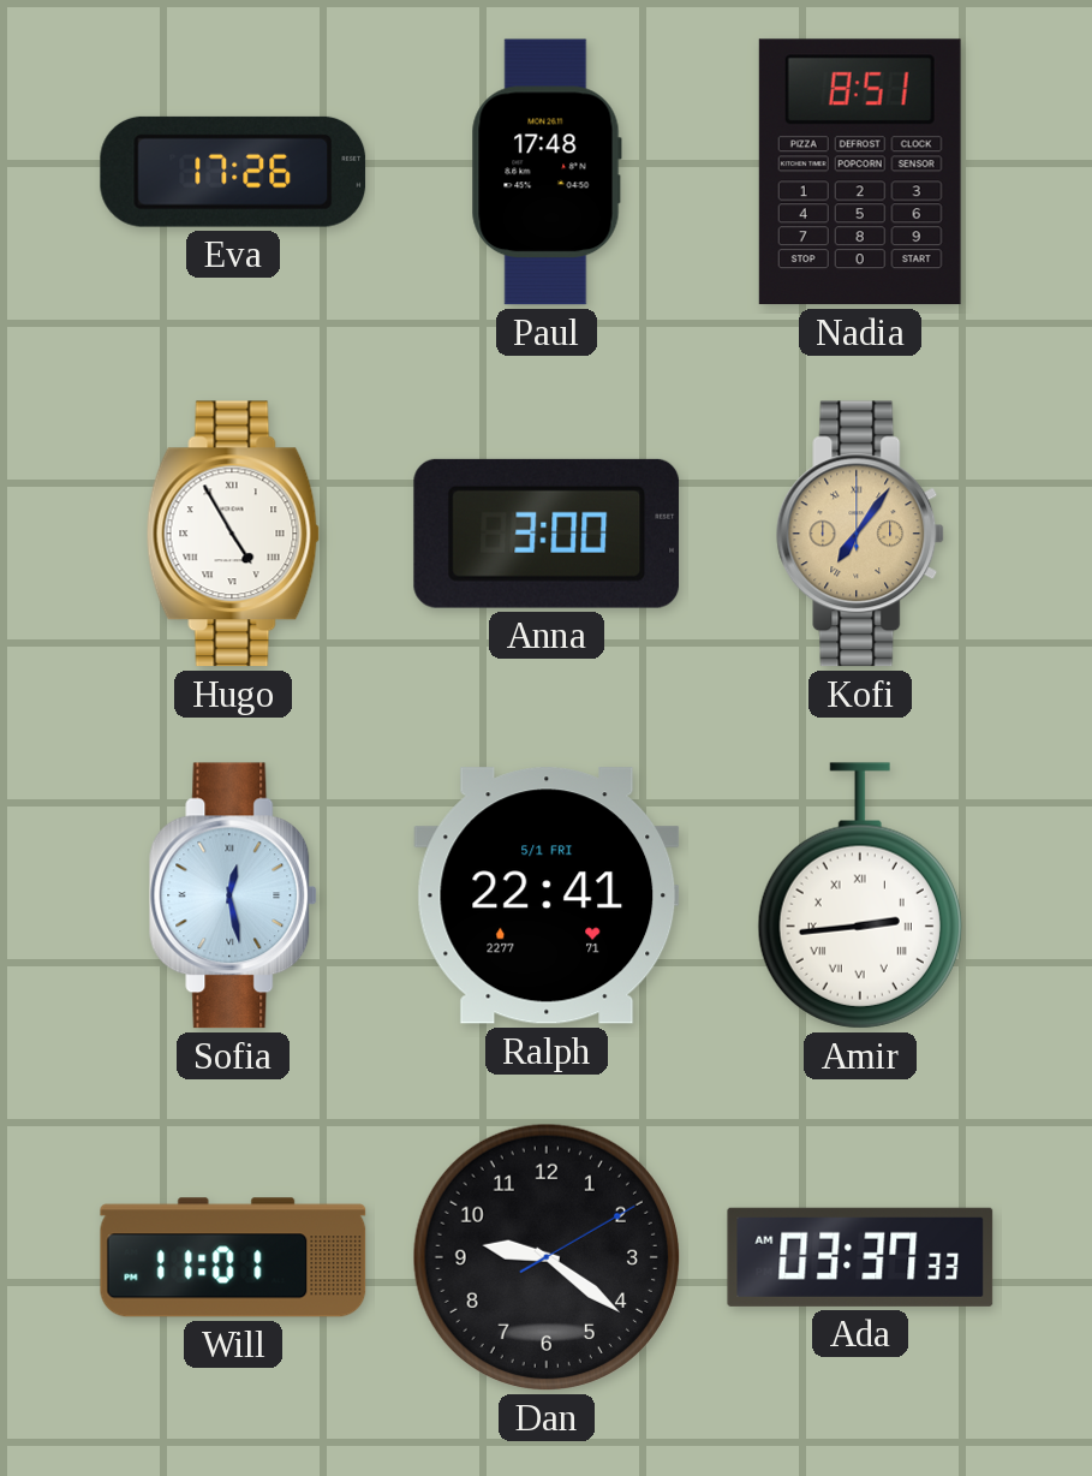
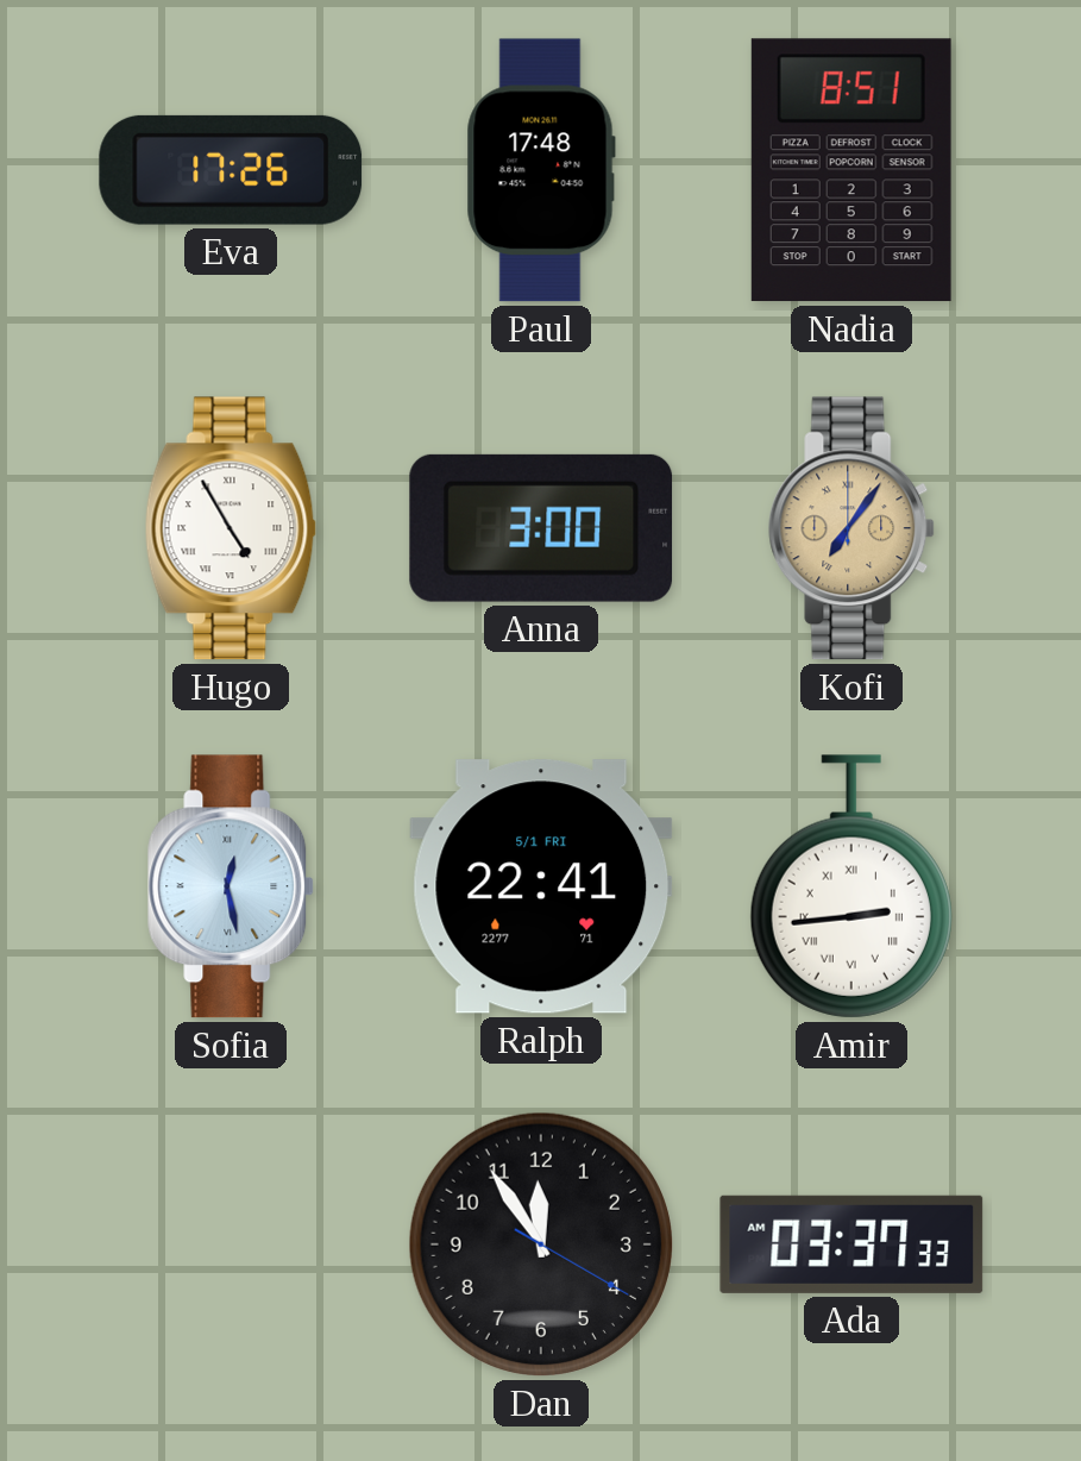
Will: 11:01 -> none (233, 1257)
Dan: 9:21 -> 11:54 (541, 1244)
